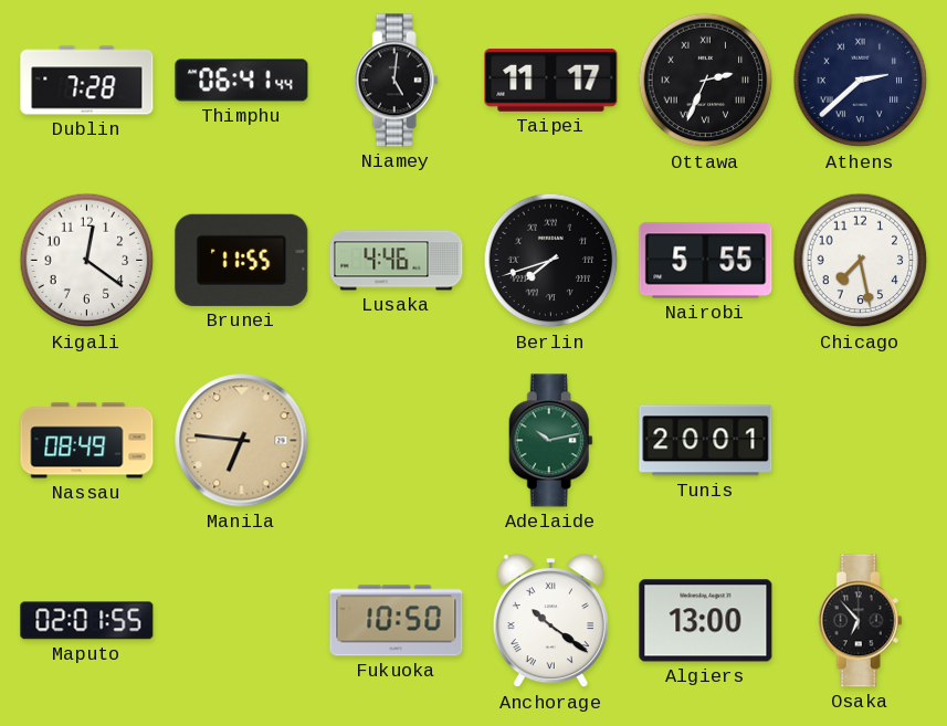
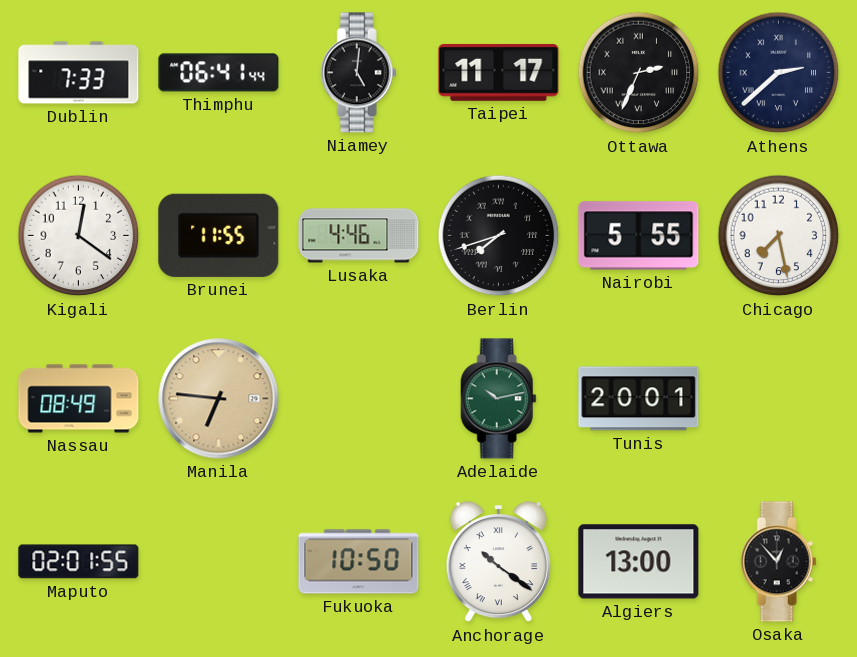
Dublin: 7:28 -> 7:33 (79, 73)
Osaka: 6:53 -> 12:53 (778, 562)
